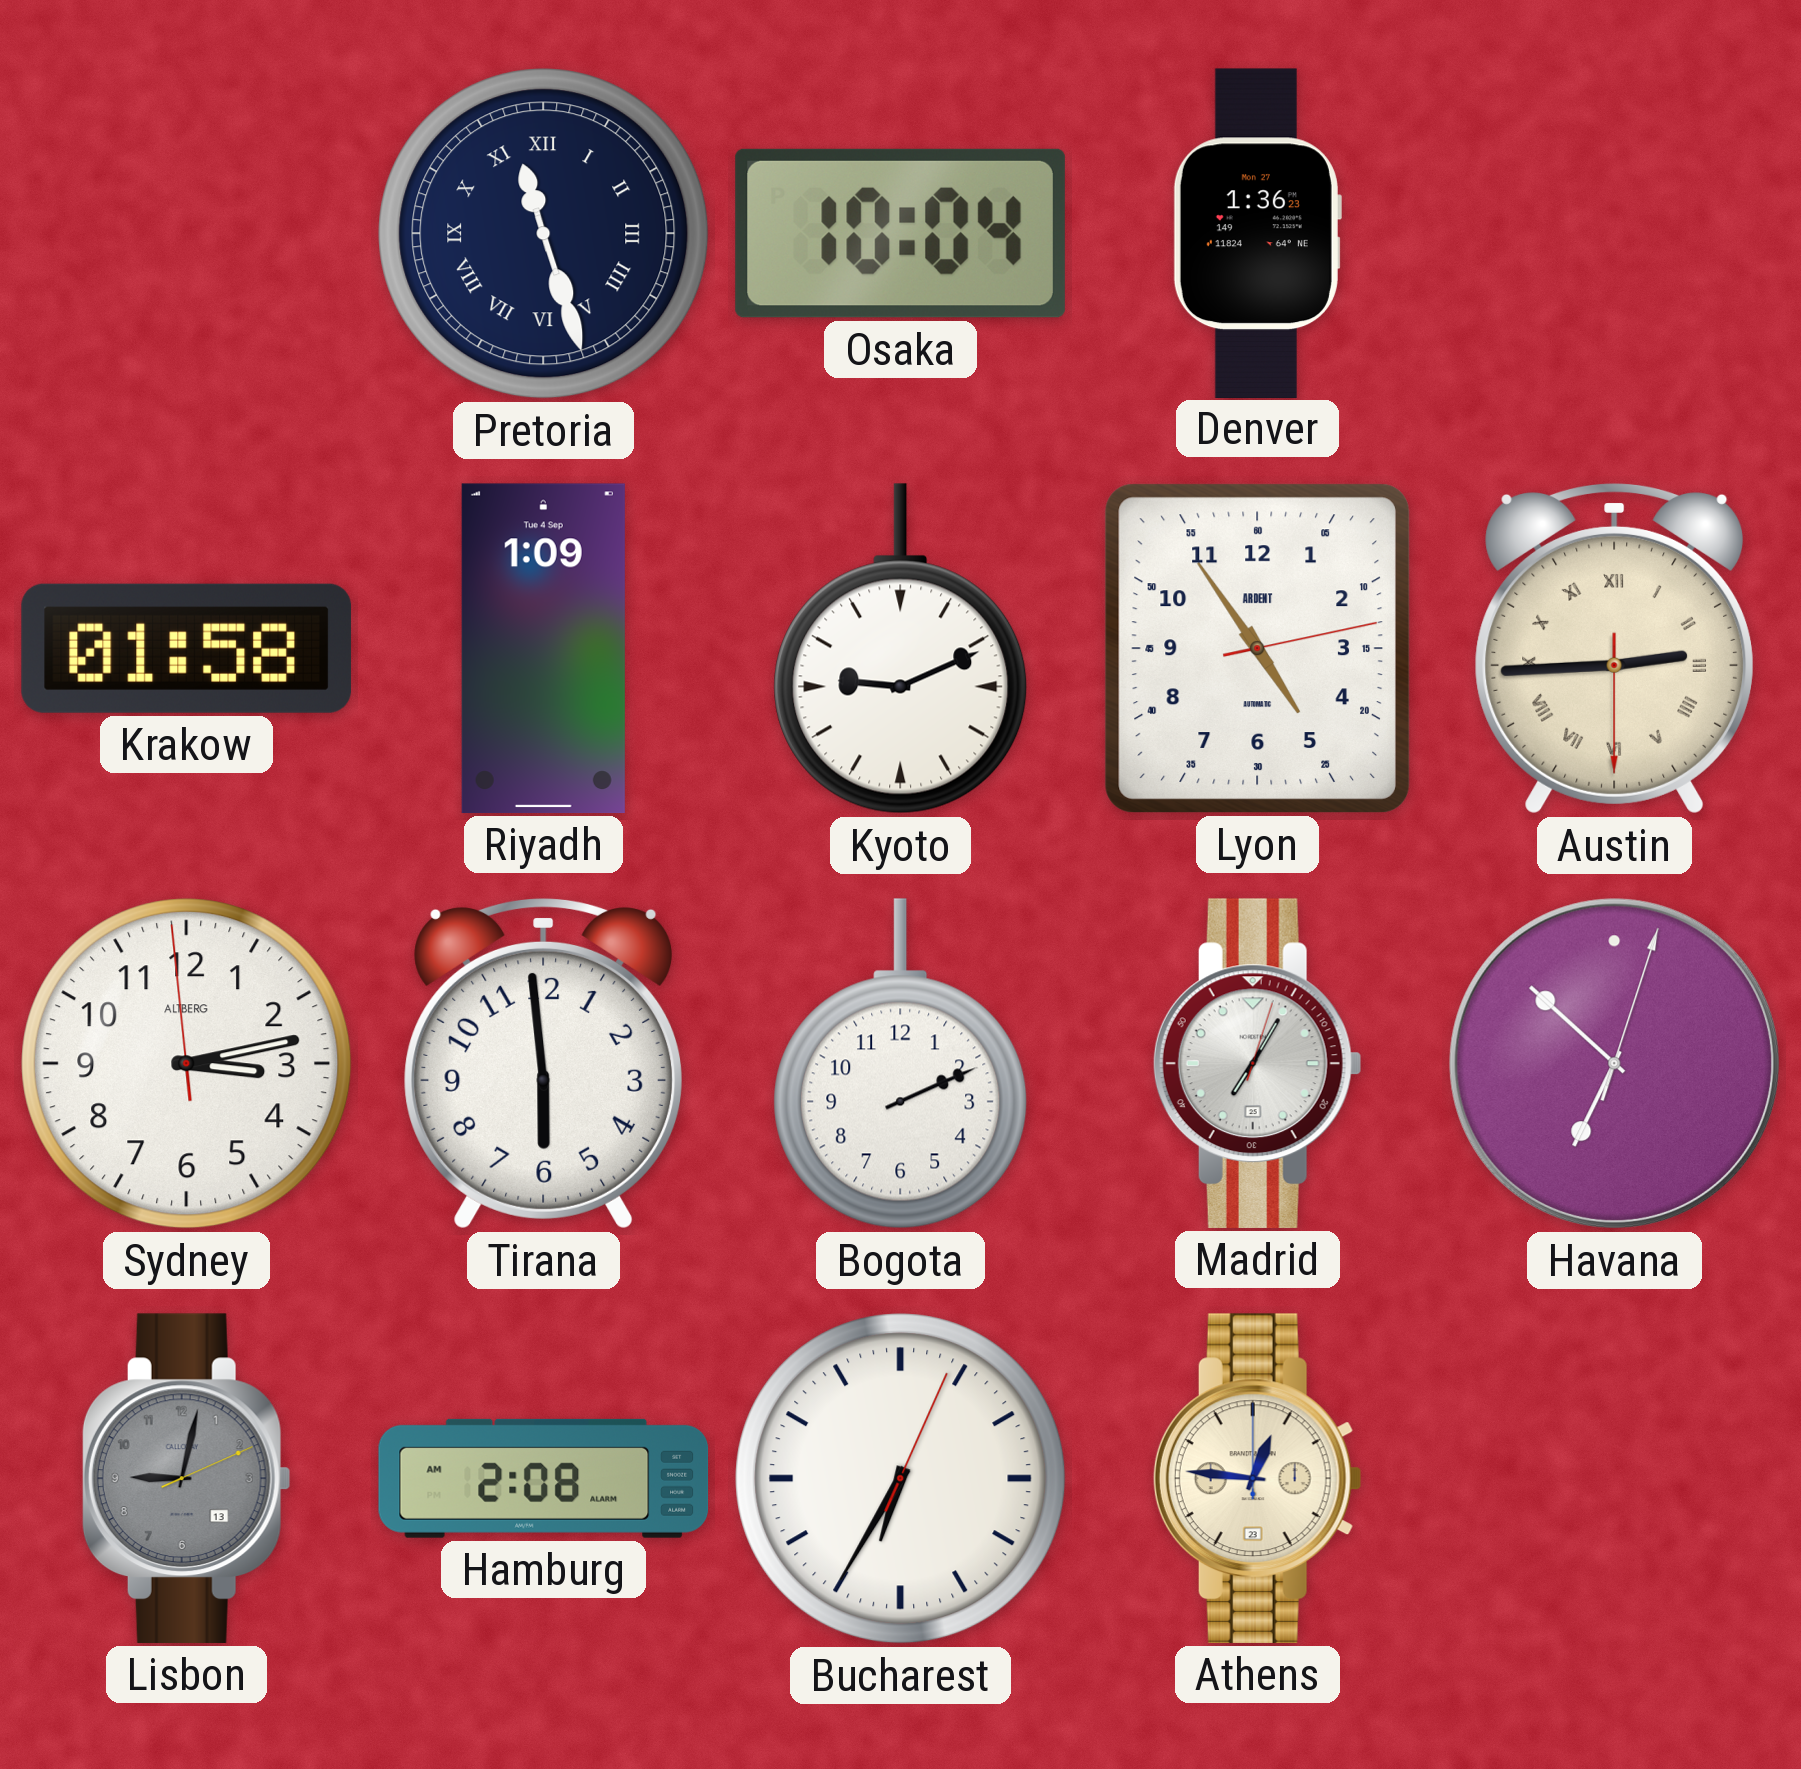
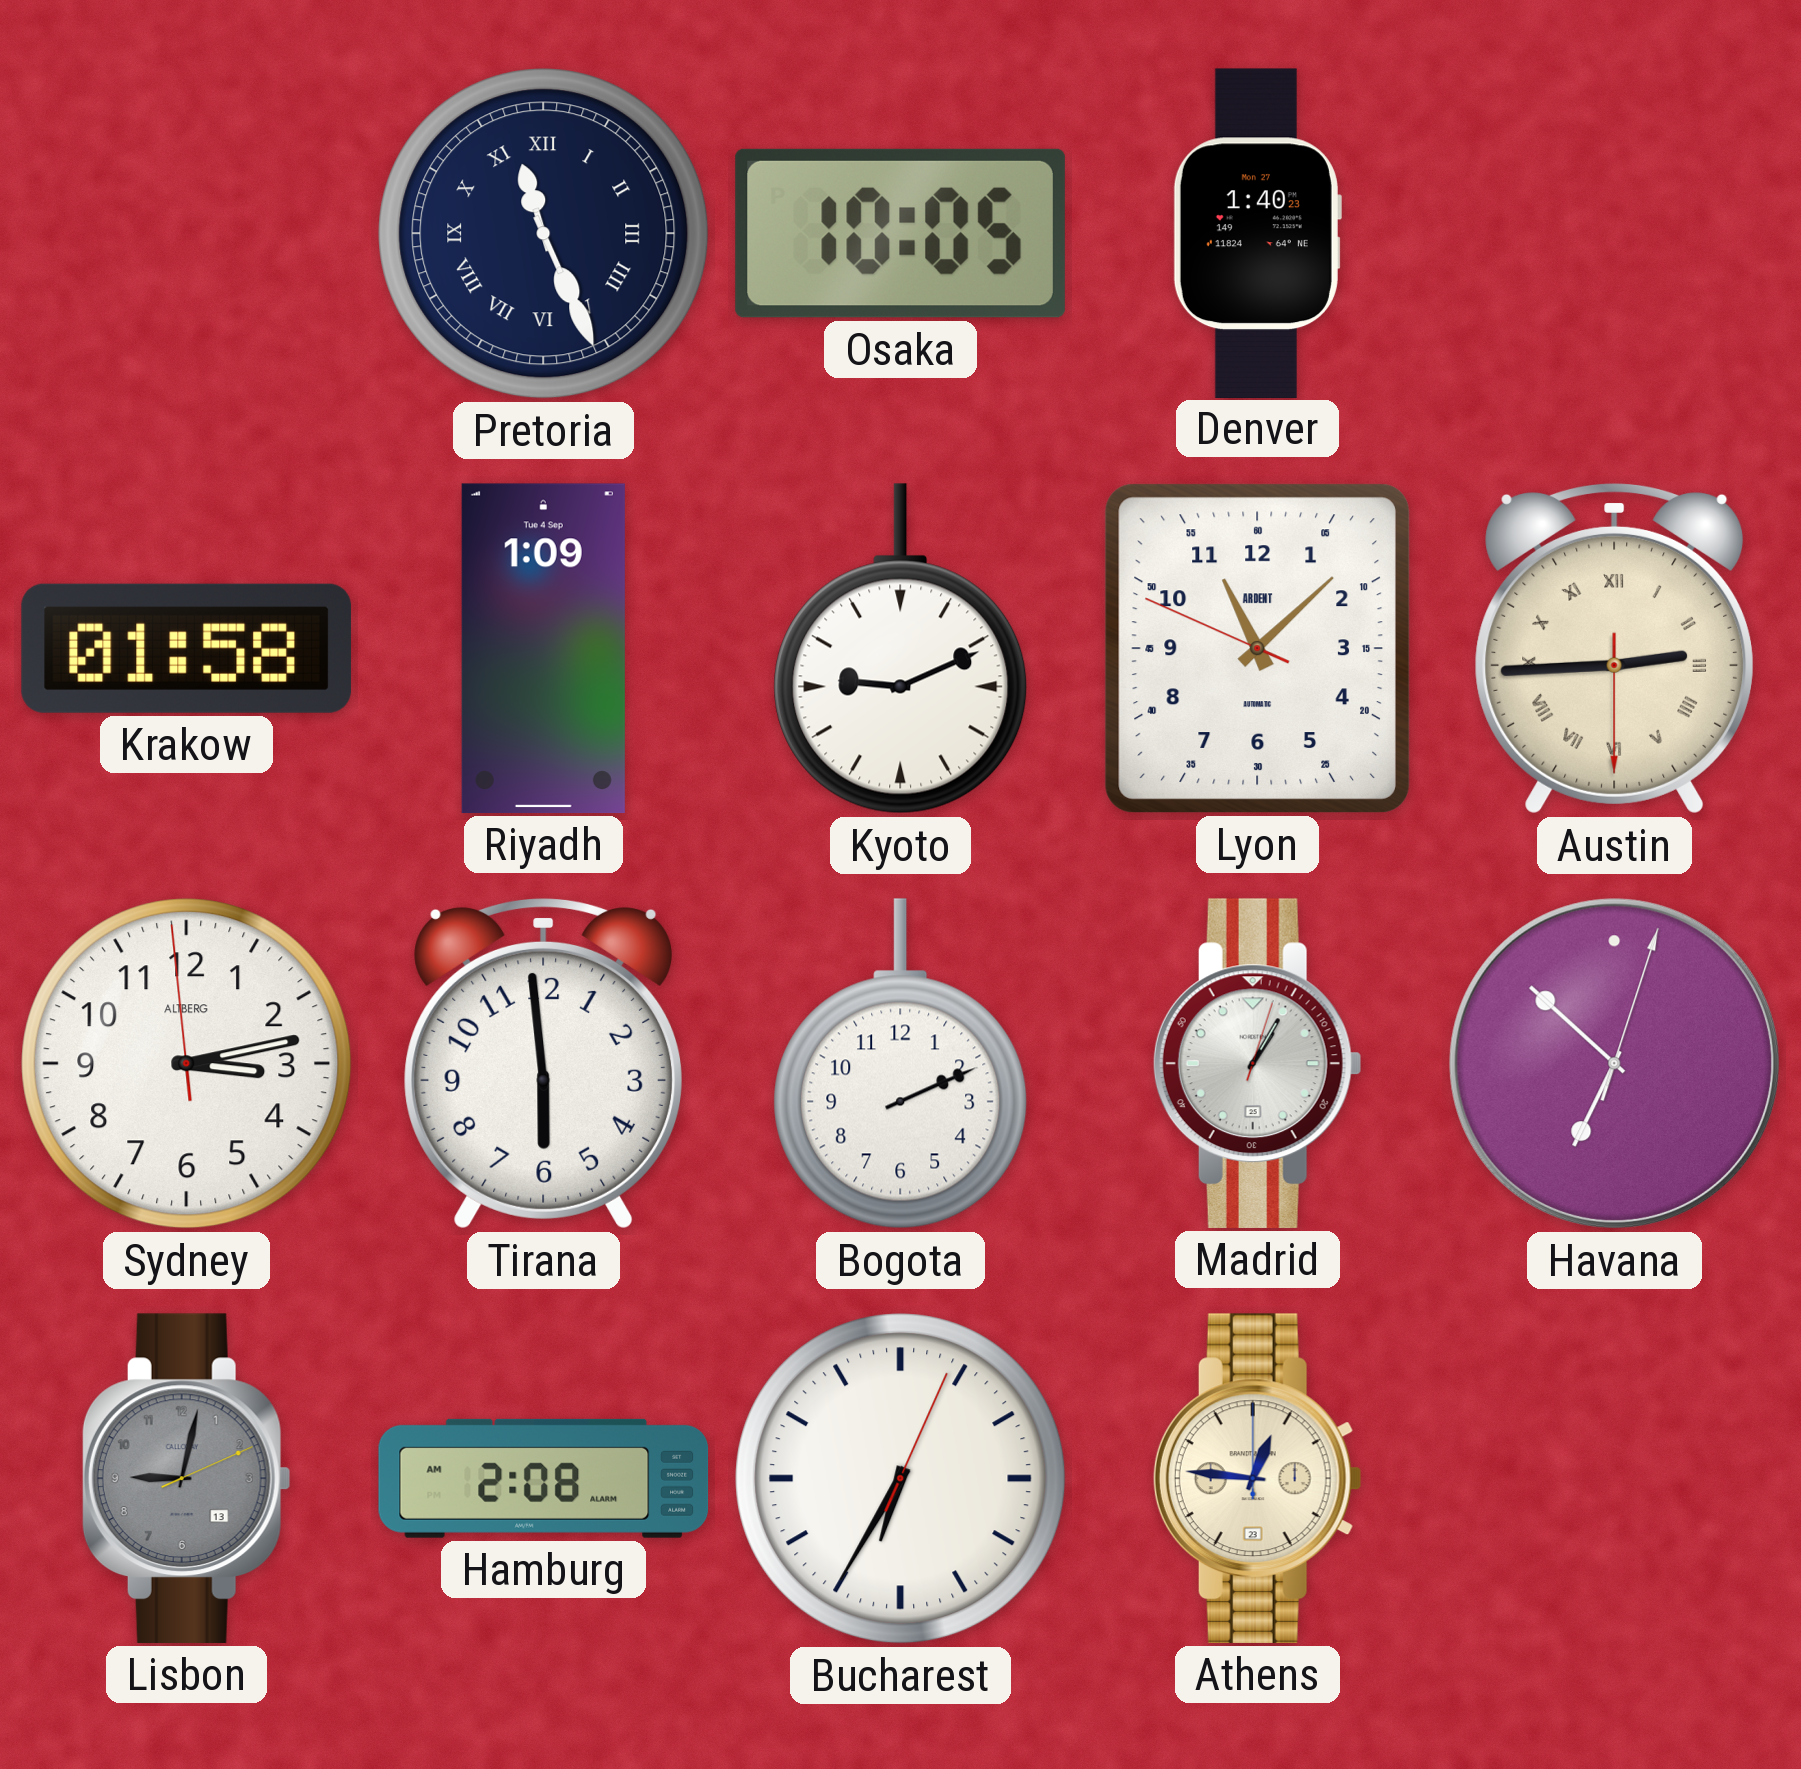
Pretoria: 11:27 -> 11:26 (544, 234)
Osaka: 10:04 -> 10:05 (900, 233)
Denver: 1:36 -> 1:40 (1257, 233)
Lyon: 4:54 -> 11:07 (1257, 648)
Madrid: 7:05 -> 1:05 (1257, 1063)
